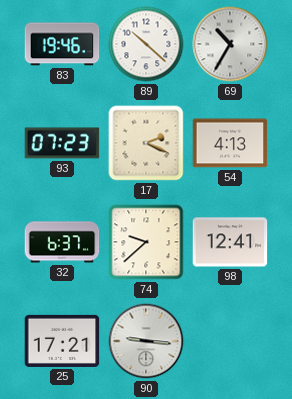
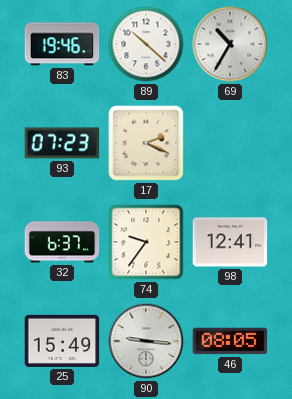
54: 4:13 -> none (230, 143)
74: 9:38 -> 9:36 (146, 242)
25: 17:21 -> 15:49 (62, 341)
46: none -> 08:05 (230, 341)
